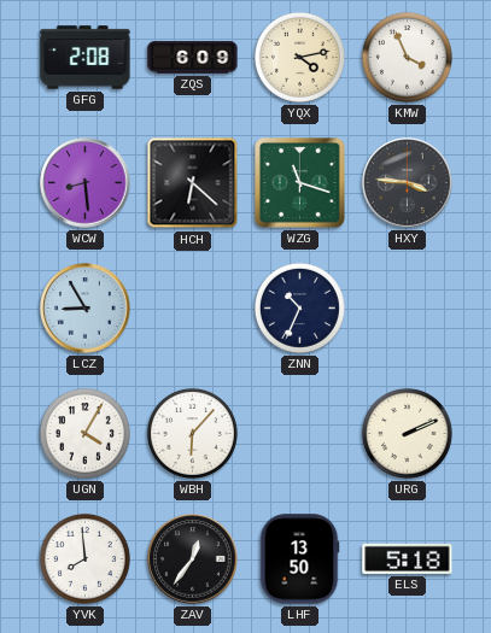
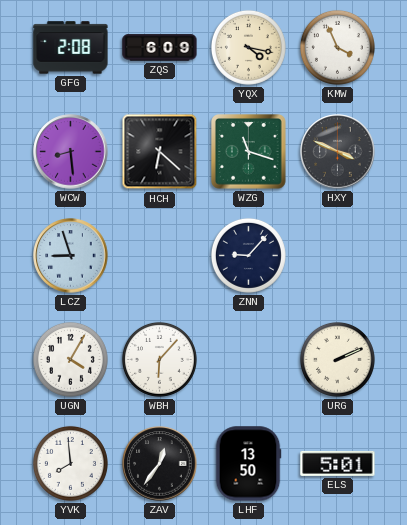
YQX: 4:13 -> 4:17 (248, 47)
HXY: 3:46 -> 3:49 (338, 152)
LCZ: 8:55 -> 8:57 (71, 256)
ZNN: 10:34 -> 9:07 (248, 255)
ELS: 5:18 -> 5:01 (338, 463)
